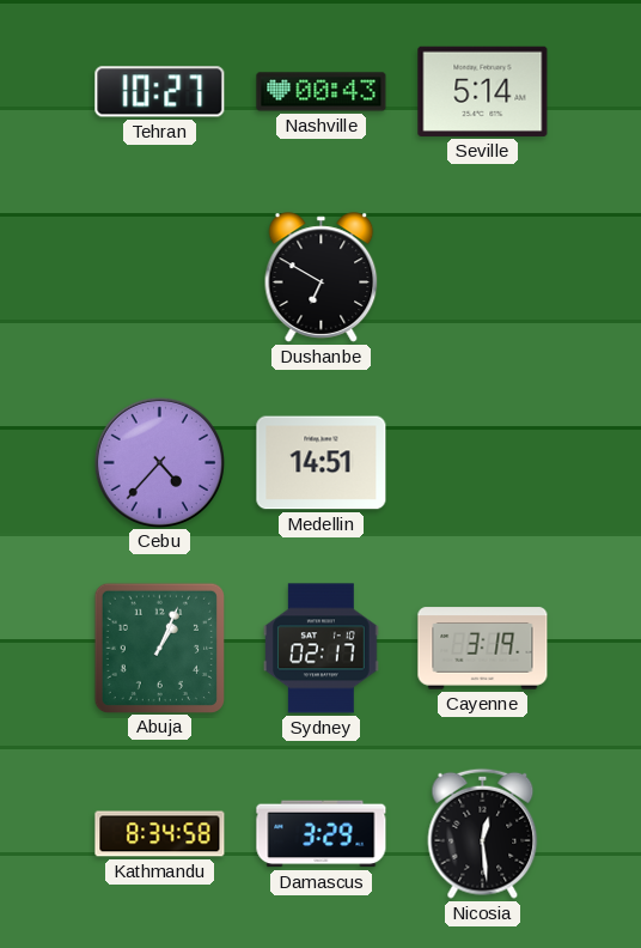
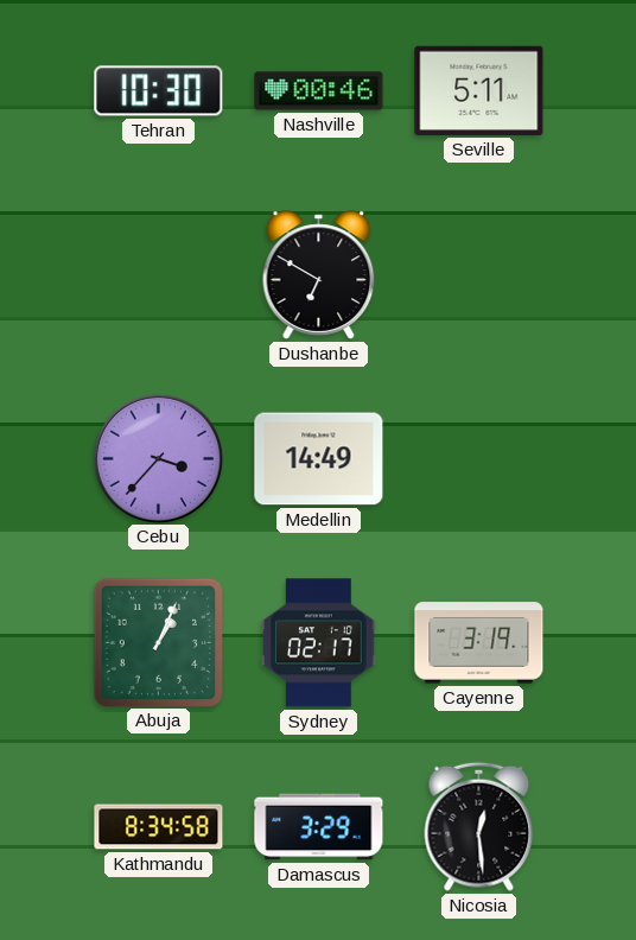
Tehran: 10:27 -> 10:30 (159, 91)
Nashville: 00:43 -> 00:46 (319, 91)
Seville: 5:14 -> 5:11 (479, 90)
Cebu: 4:37 -> 3:37 (158, 458)
Medellin: 14:51 -> 14:49 (319, 459)
